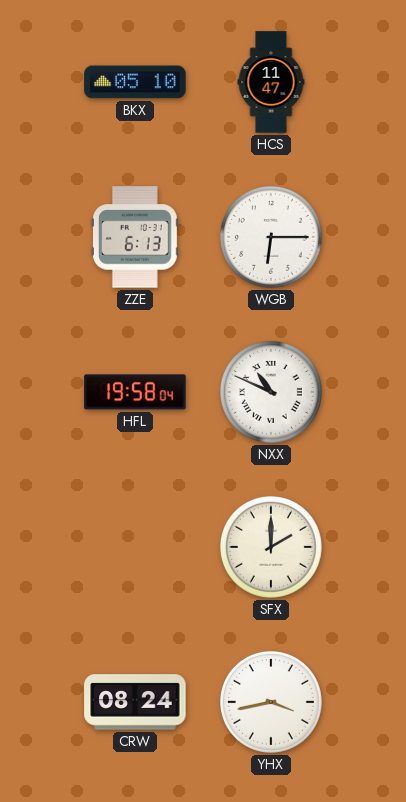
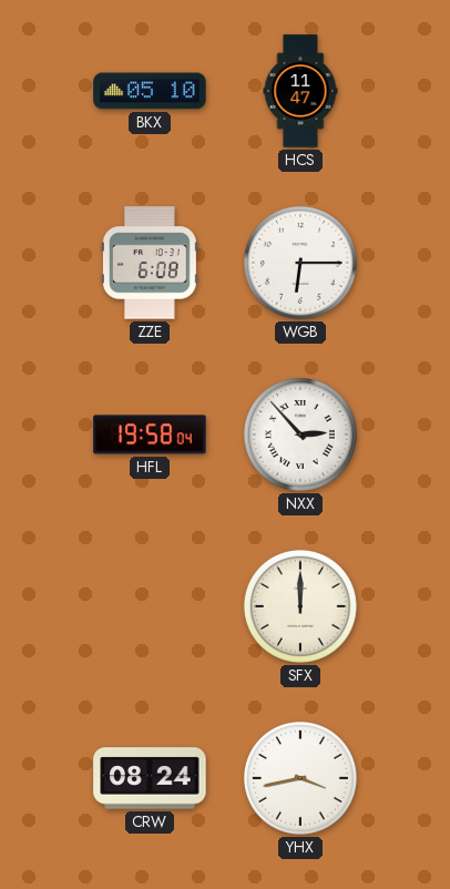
ZZE: 6:13 -> 6:08 (150, 263)
NXX: 10:49 -> 2:53 (300, 435)
SFX: 2:00 -> 12:00 (300, 606)
